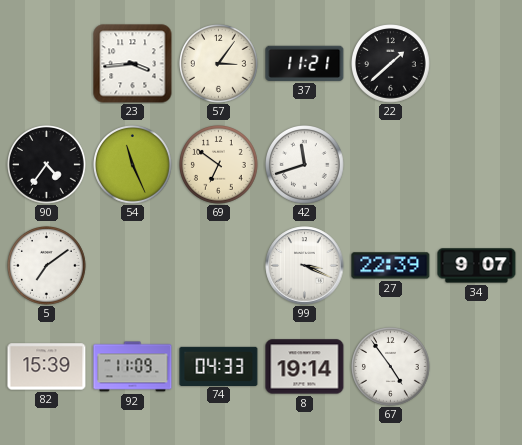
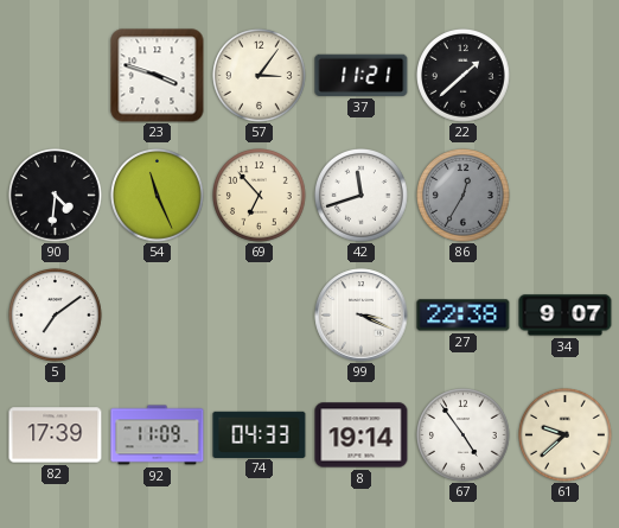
23: 3:44 -> 3:48 (158, 76)
90: 4:36 -> 4:31 (56, 196)
69: 6:51 -> 6:53 (260, 196)
86: none -> 12:35 (464, 196)
27: 22:39 -> 22:38 (464, 316)
82: 15:39 -> 17:39 (56, 435)
61: none -> 9:38 (566, 435)
